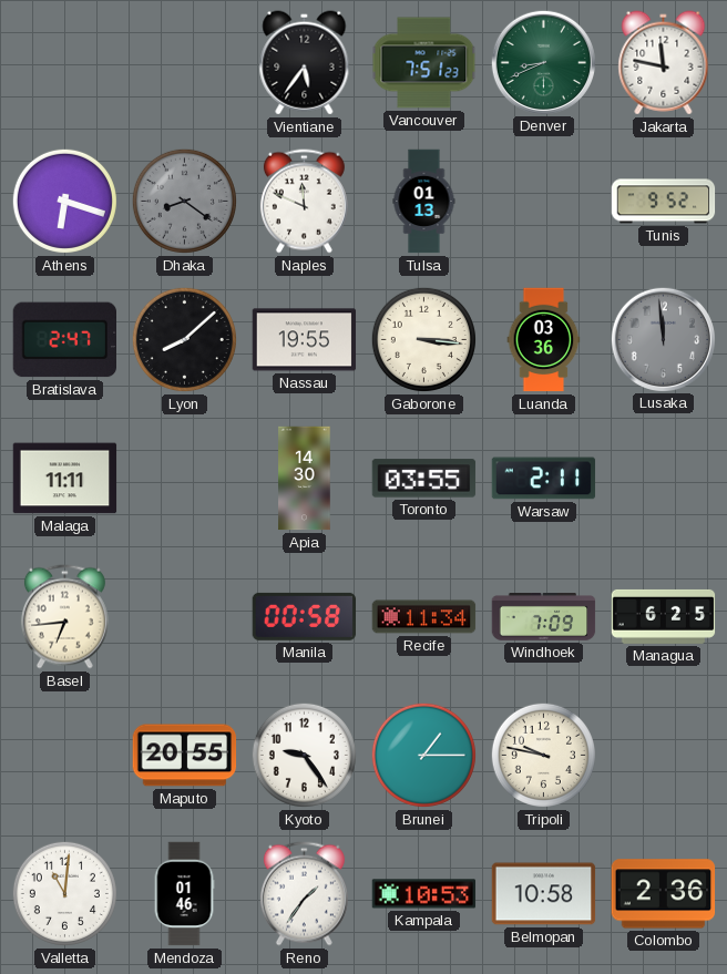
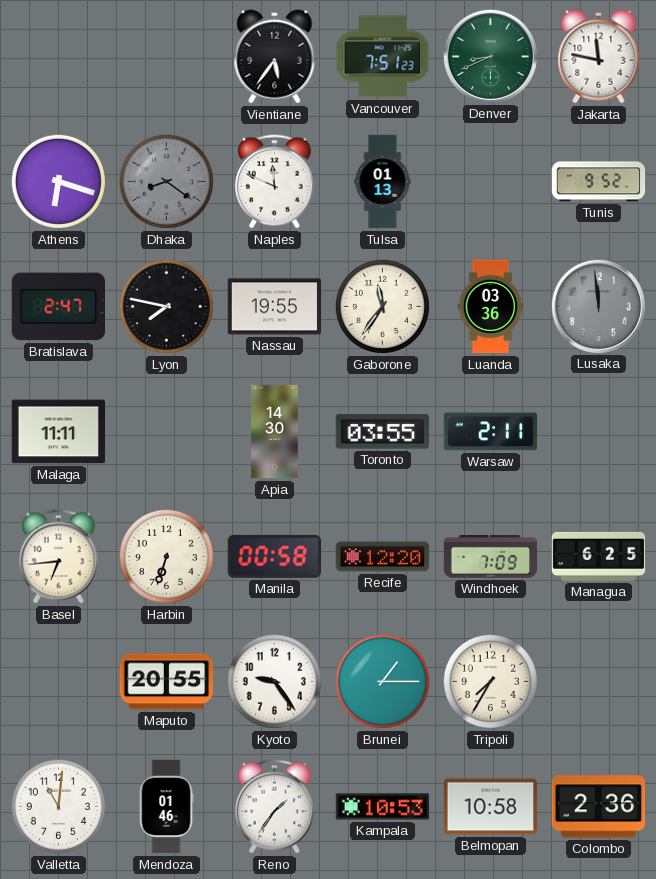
Lyon: 8:08 -> 7:47 (166, 306)
Gaborone: 3:16 -> 11:36 (382, 306)
Harbin: none -> 6:33 (166, 556)
Recife: 11:34 -> 12:20 (383, 557)
Tripoli: 9:47 -> 7:35 (490, 681)
